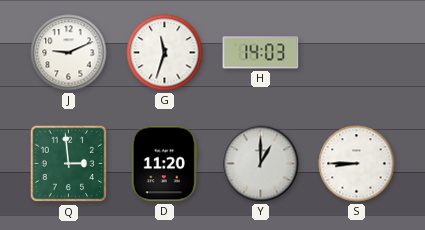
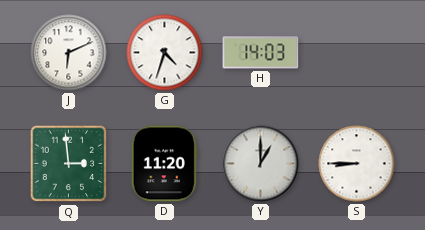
J: 9:11 -> 6:11 (69, 53)
G: 11:33 -> 4:33 (165, 53)
